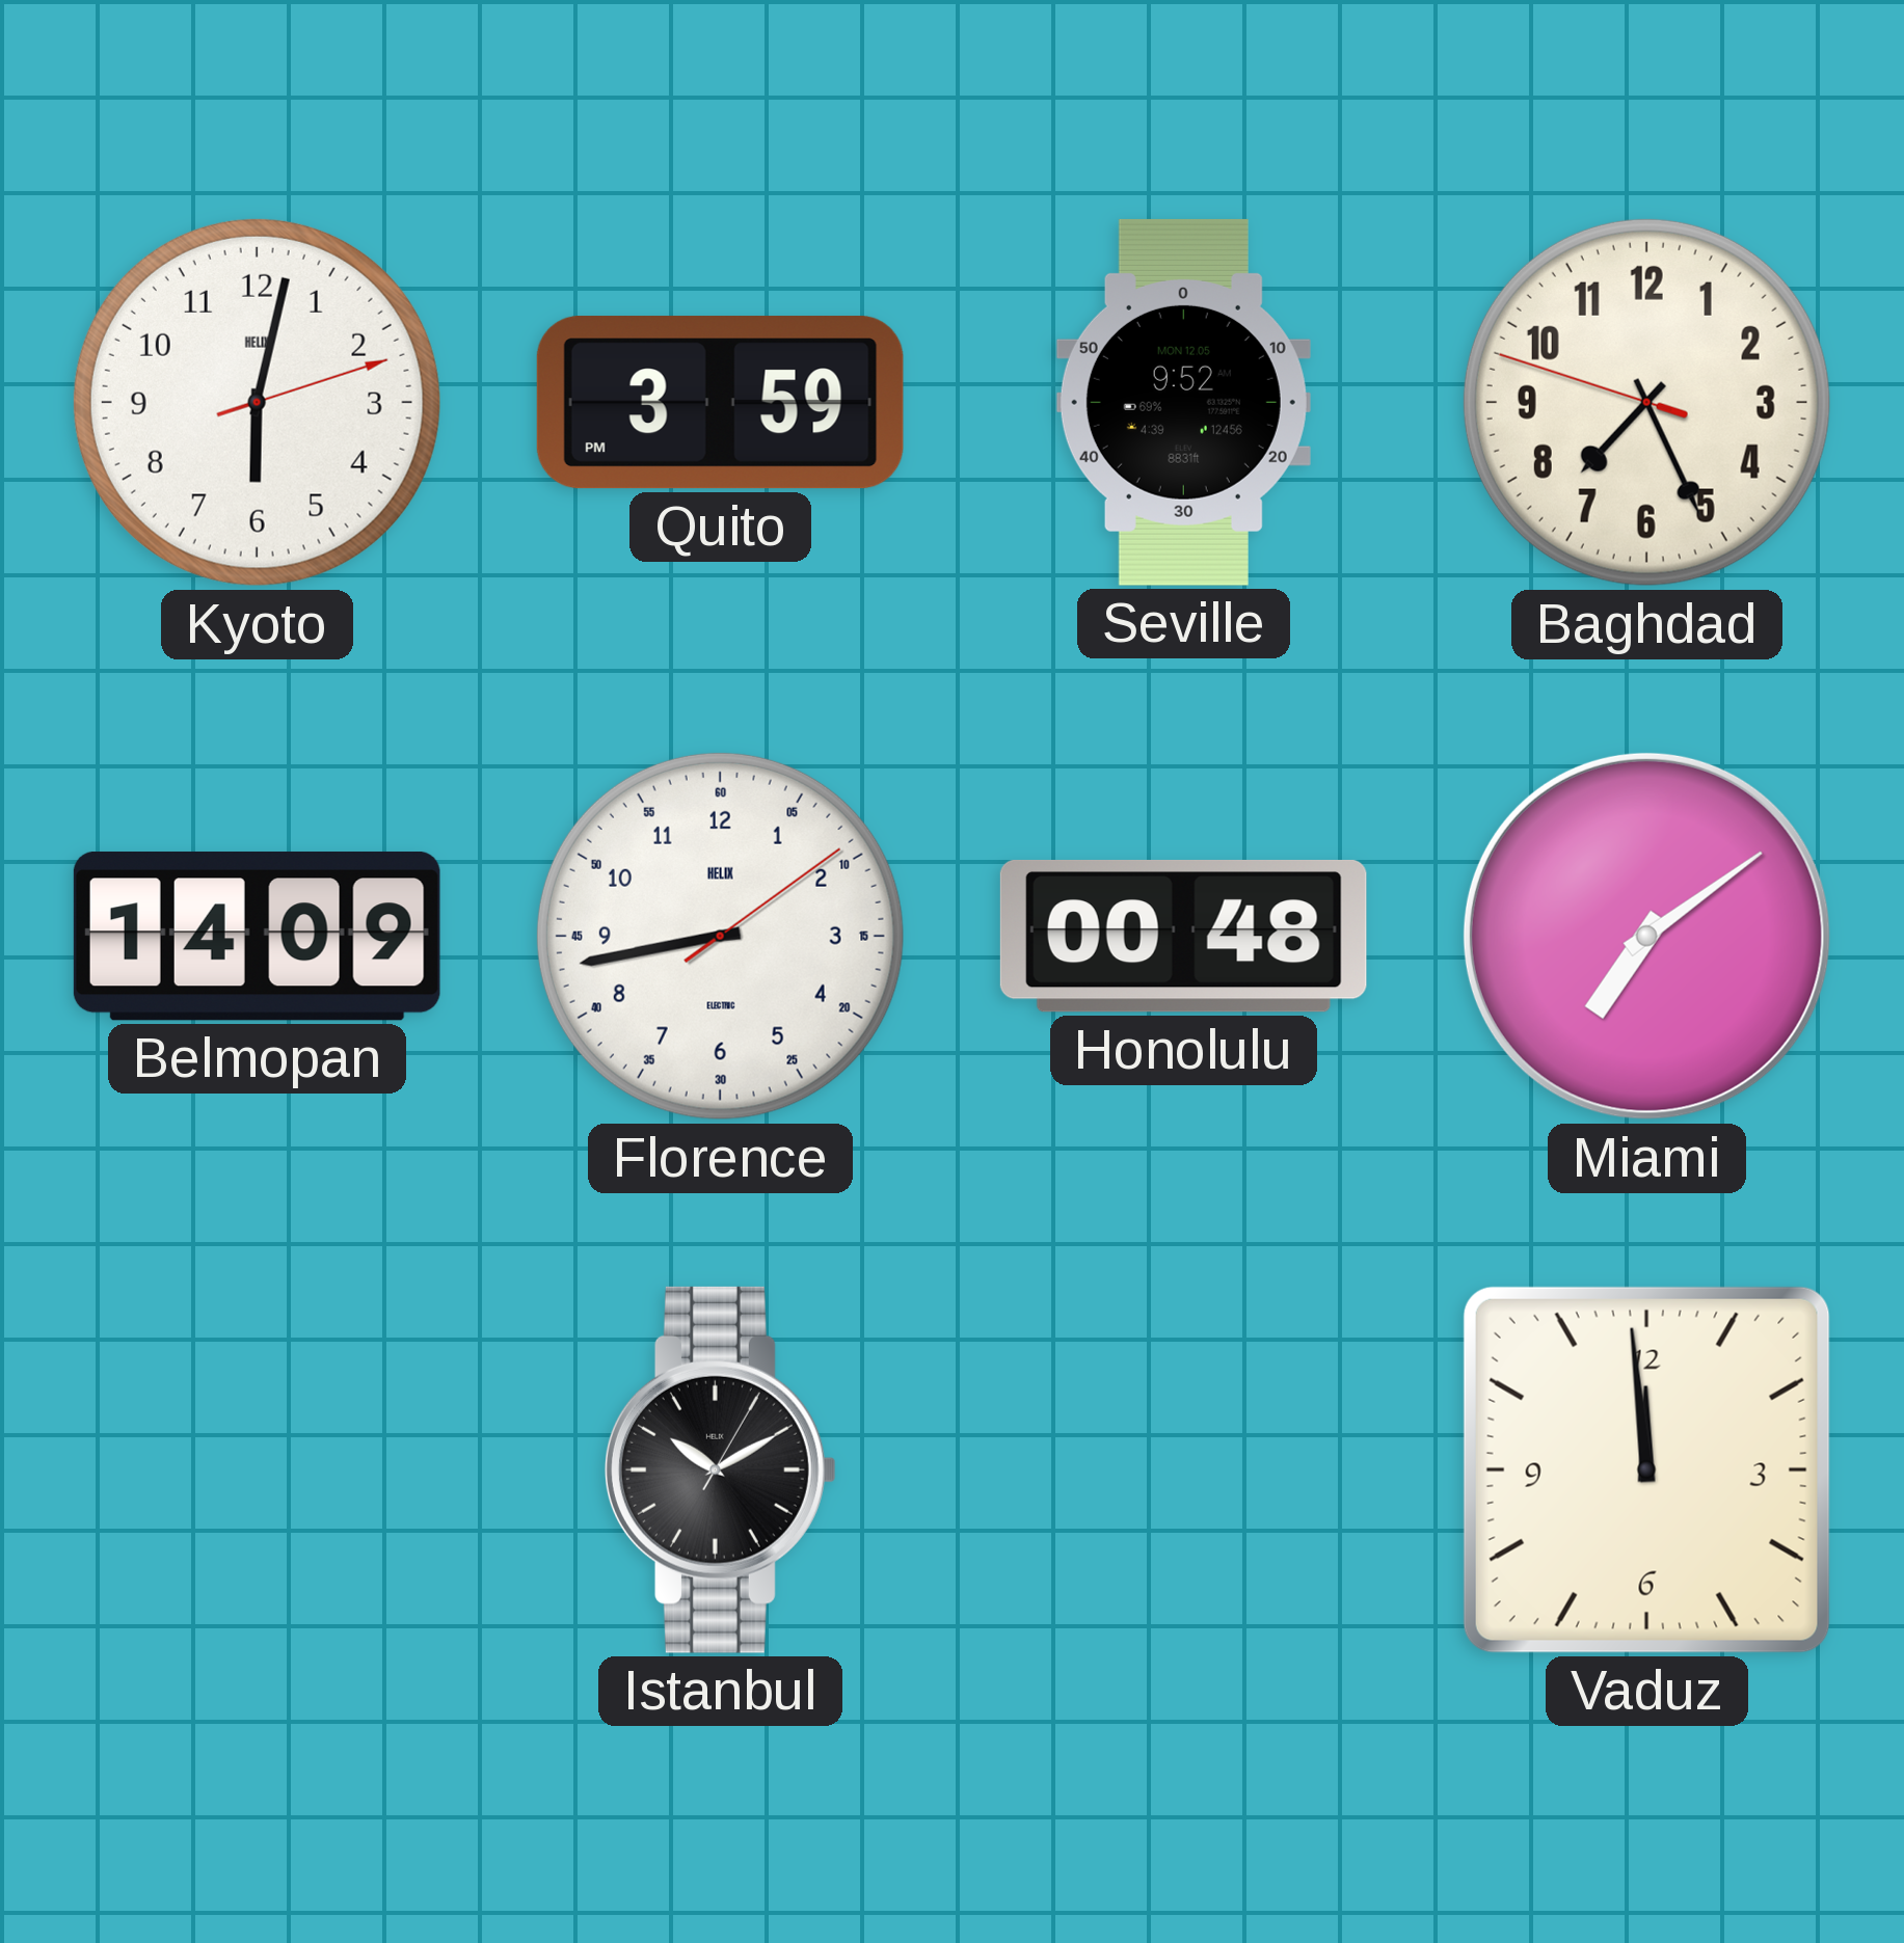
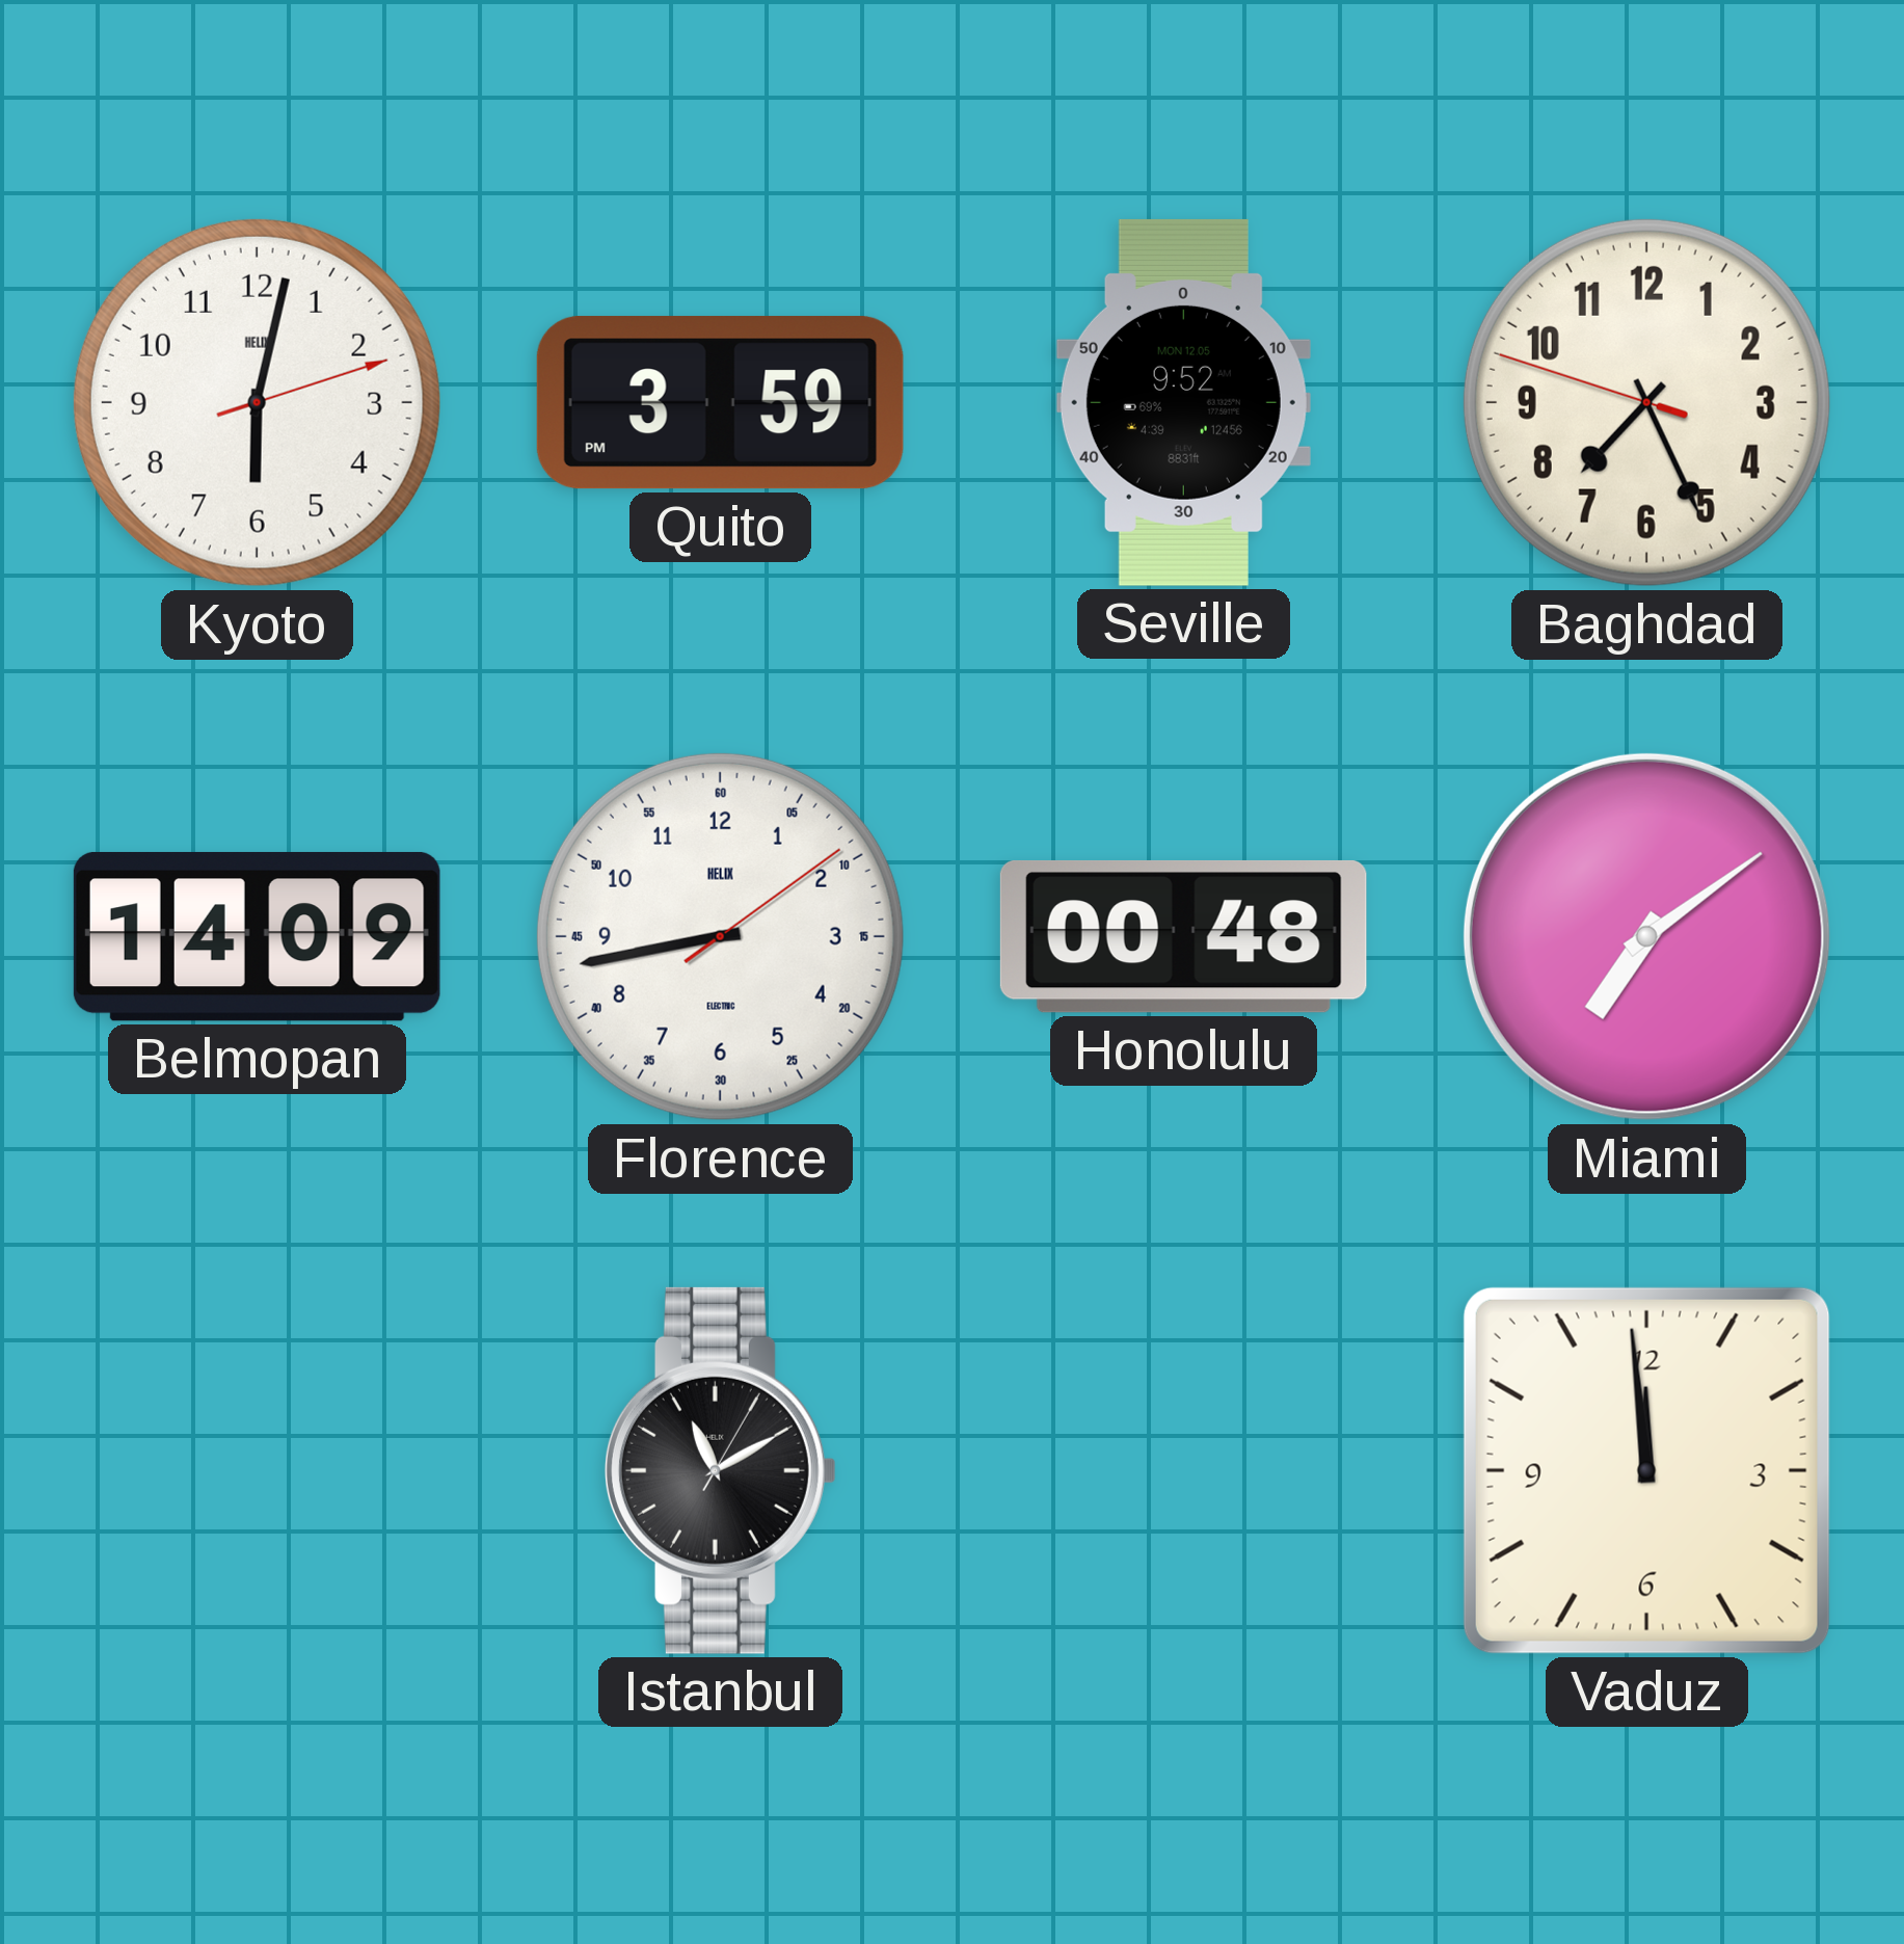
Istanbul: 10:10 -> 11:10 (720, 1470)
